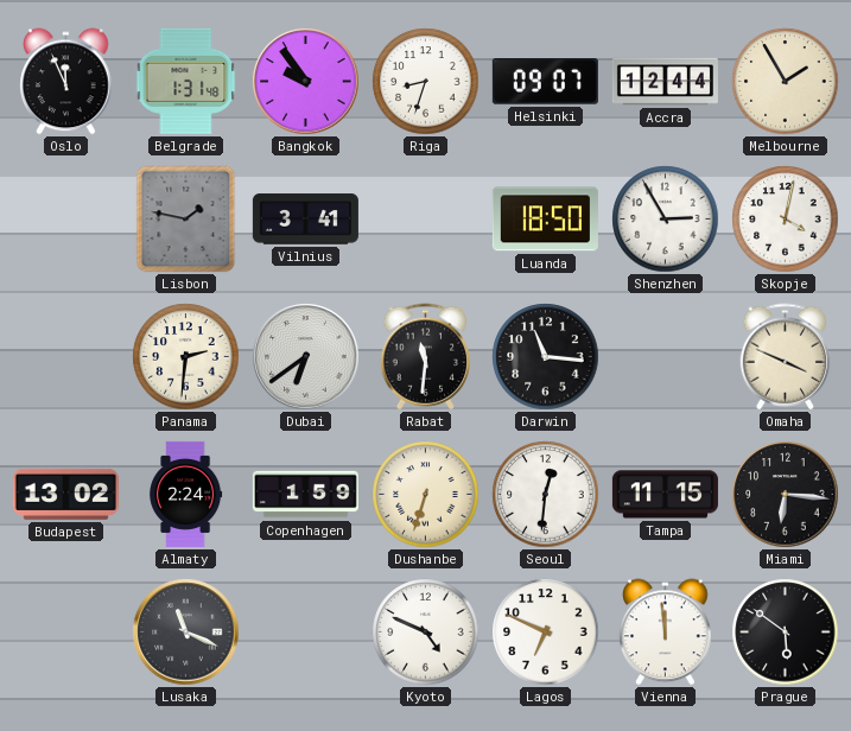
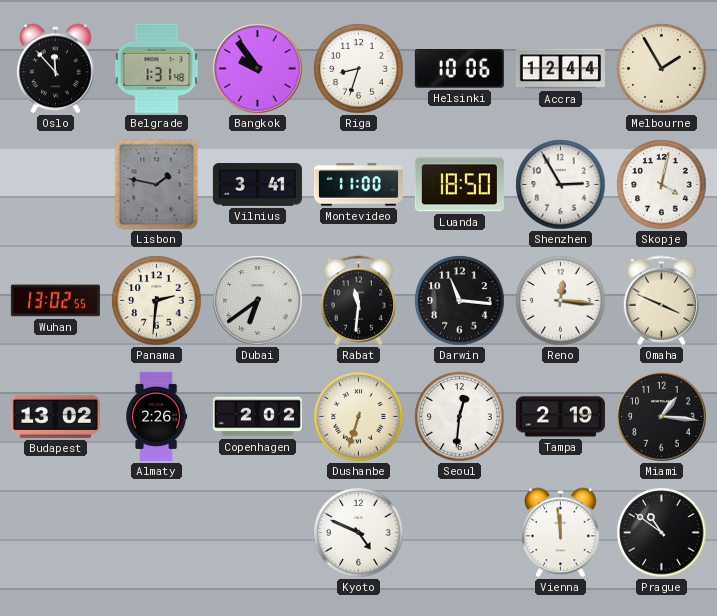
Oslo: 11:56 -> 11:53 (56, 69)
Helsinki: 09:07 -> 10:06 (459, 69)
Montevideo: none -> 11:00 (358, 185)
Wuhan: none -> 13:02 (55, 301)
Reno: none -> 12:16 (561, 301)
Almaty: 2:24 -> 2:26 (157, 416)
Copenhagen: 1:59 -> 2:02 (257, 417)
Tampa: 11:15 -> 2:19 (560, 417)
Miami: 6:16 -> 1:16 (662, 417)
Lusaka: 11:19 -> none (186, 633)
Lagos: 6:49 -> none (546, 633)
Prague: 5:51 -> 10:51 (662, 533)
